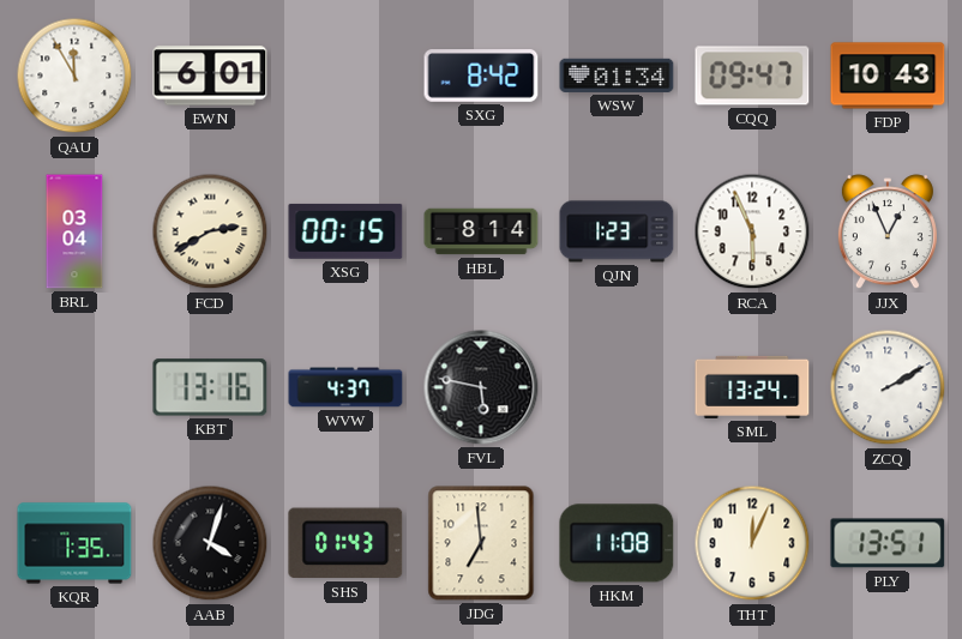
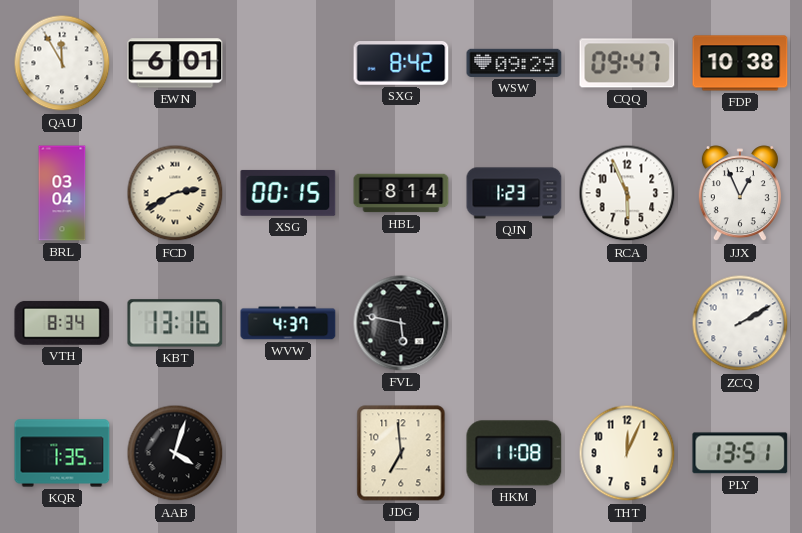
WSW: 01:34 -> 09:29 (514, 63)
FDP: 10:43 -> 10:38 (740, 63)
VTH: none -> 8:34 (62, 323)
SML: 13:24 -> none (752, 387)
SHS: 01:43 -> none (345, 543)
